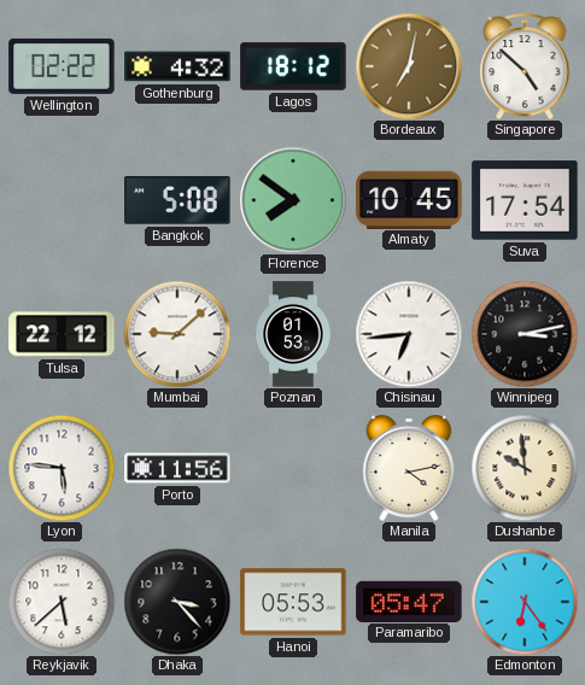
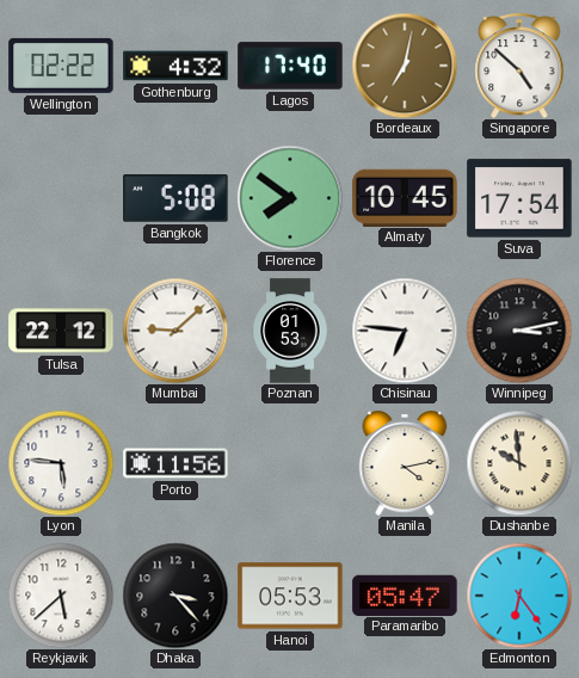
Lagos: 18:12 -> 17:40 (290, 66)
Chisinau: 6:44 -> 6:46 (405, 331)
